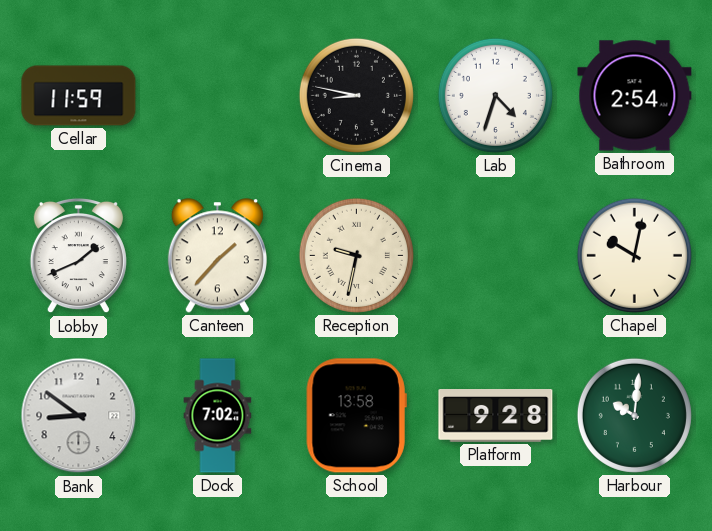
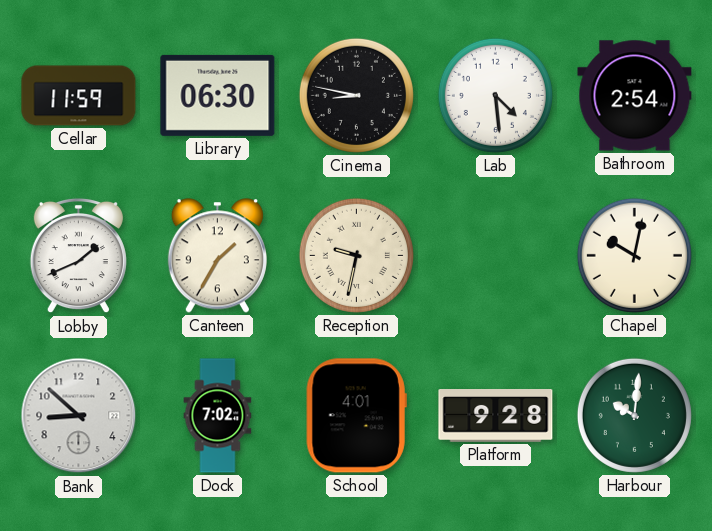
Library: none -> 06:30 (218, 95)
Lab: 4:33 -> 4:29 (495, 95)
Canteen: 1:37 -> 1:35 (217, 256)
Bank: 8:51 -> 8:52 (79, 416)
School: 13:58 -> 4:01 (356, 416)
